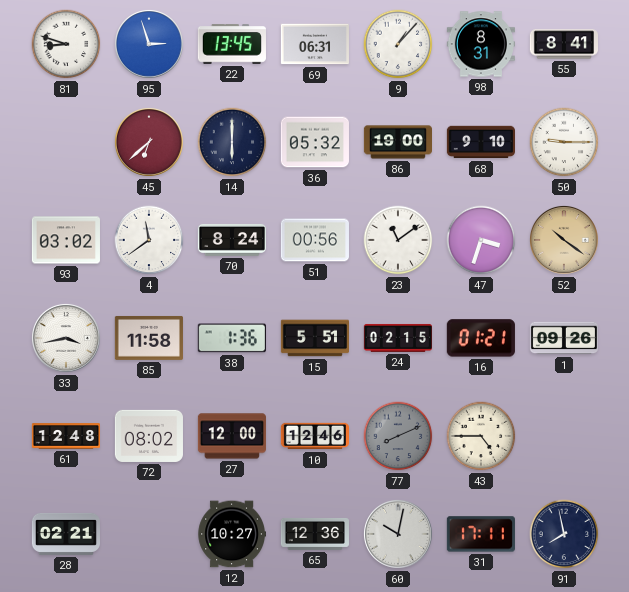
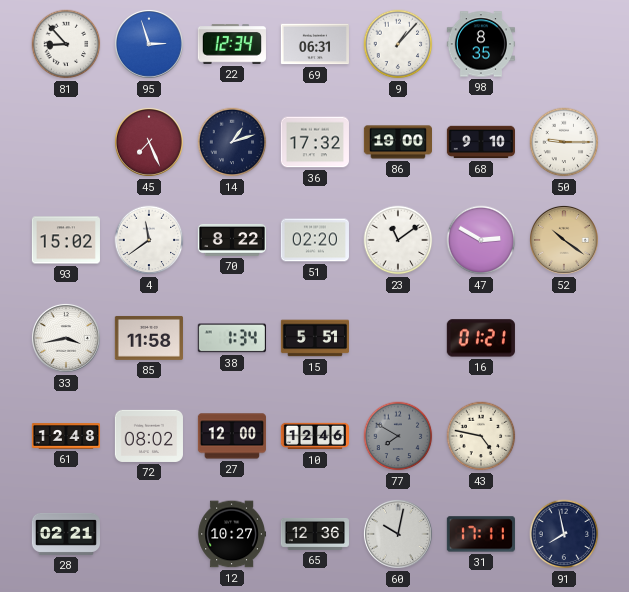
81: 8:48 -> 8:53 (66, 44)
22: 13:45 -> 12:34 (232, 44)
98: 8:31 -> 8:35 (481, 44)
55: 8:41 -> none (563, 44)
45: 6:38 -> 7:26 (149, 142)
14: 6:00 -> 1:12 (232, 142)
36: 05:32 -> 17:32 (315, 142)
93: 03:02 -> 15:02 (66, 240)
70: 8:24 -> 8:22 (231, 240)
51: 00:56 -> 02:20 (315, 240)
47: 3:33 -> 2:50 (481, 240)
38: 1:36 -> 1:34 (232, 338)
24: 02:15 -> none (397, 338)
1: 09:26 -> none (563, 338)
77: 8:11 -> 7:50 (398, 436)
43: 4:45 -> 4:47 (481, 436)
